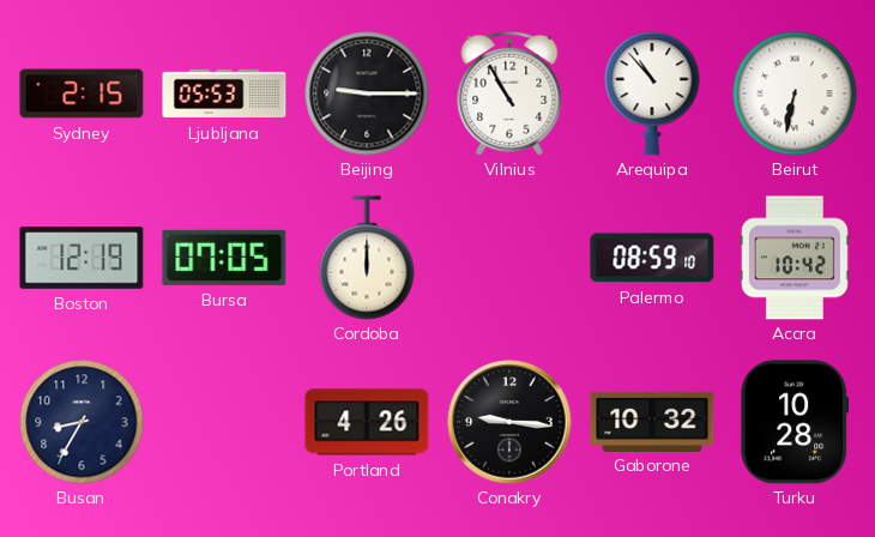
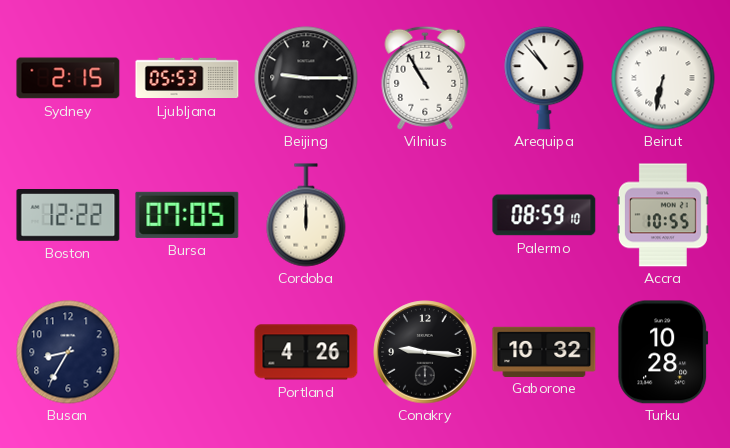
Boston: 12:19 -> 12:22 (68, 216)
Accra: 10:42 -> 10:55 (663, 215)
